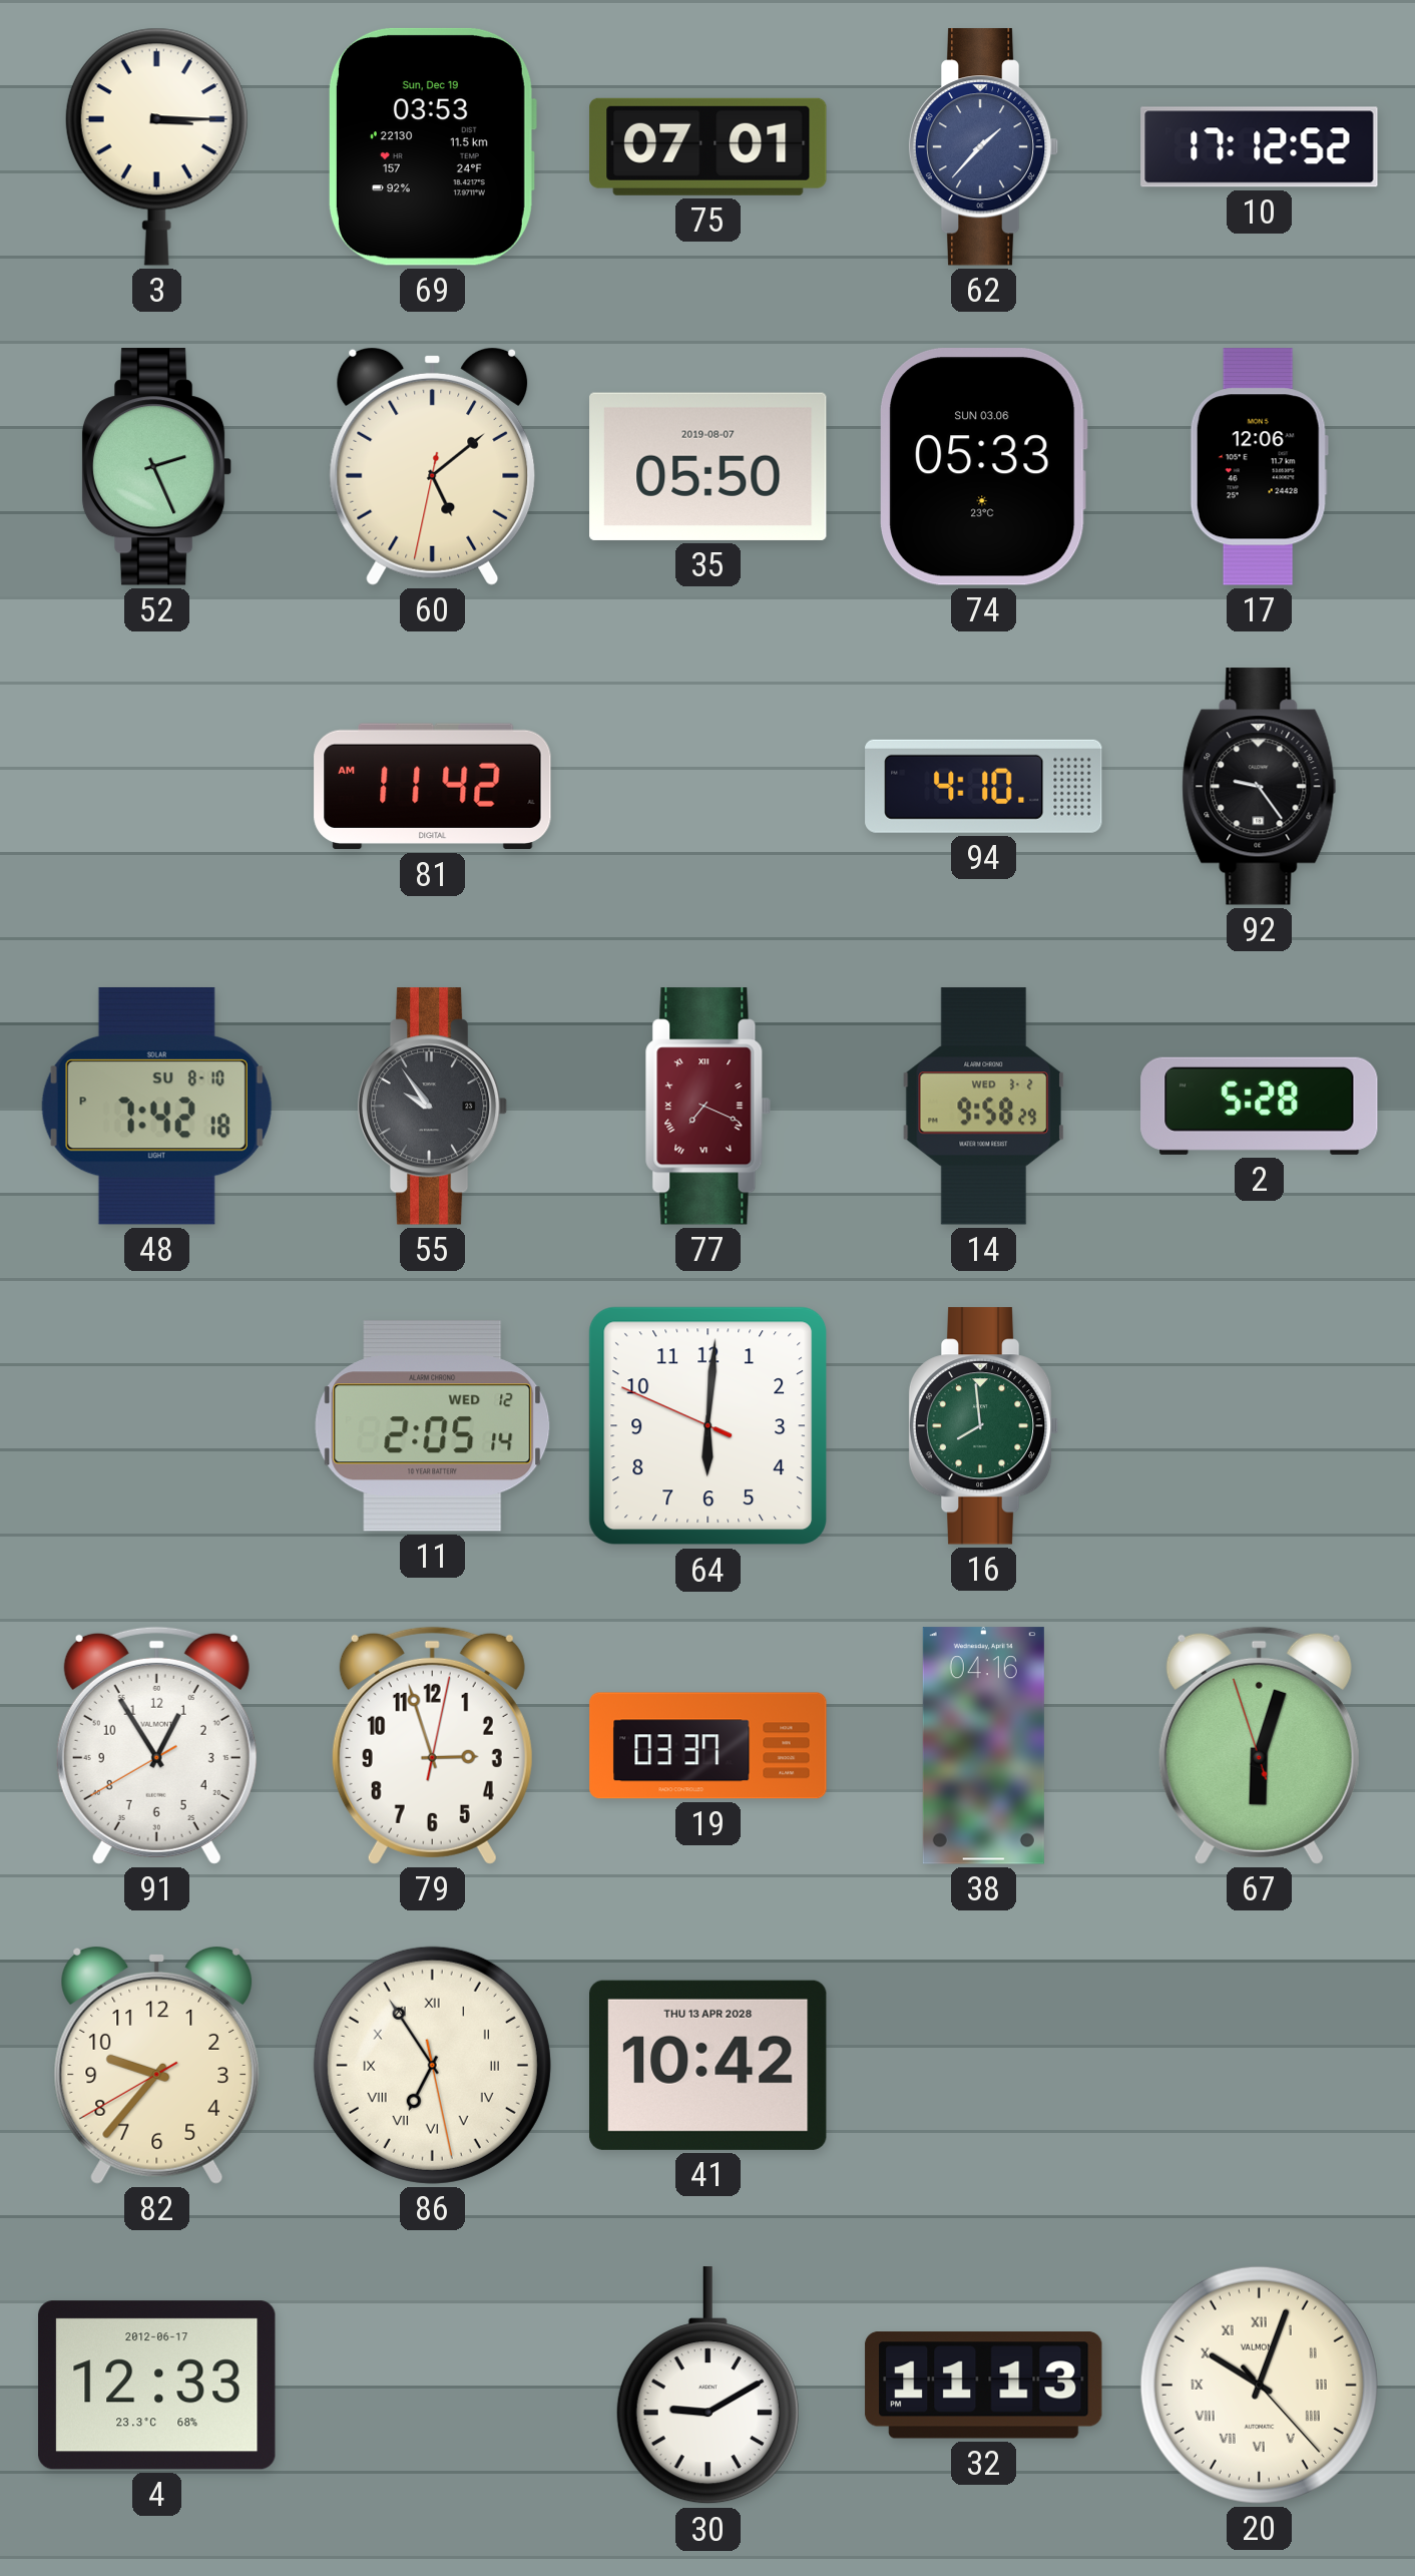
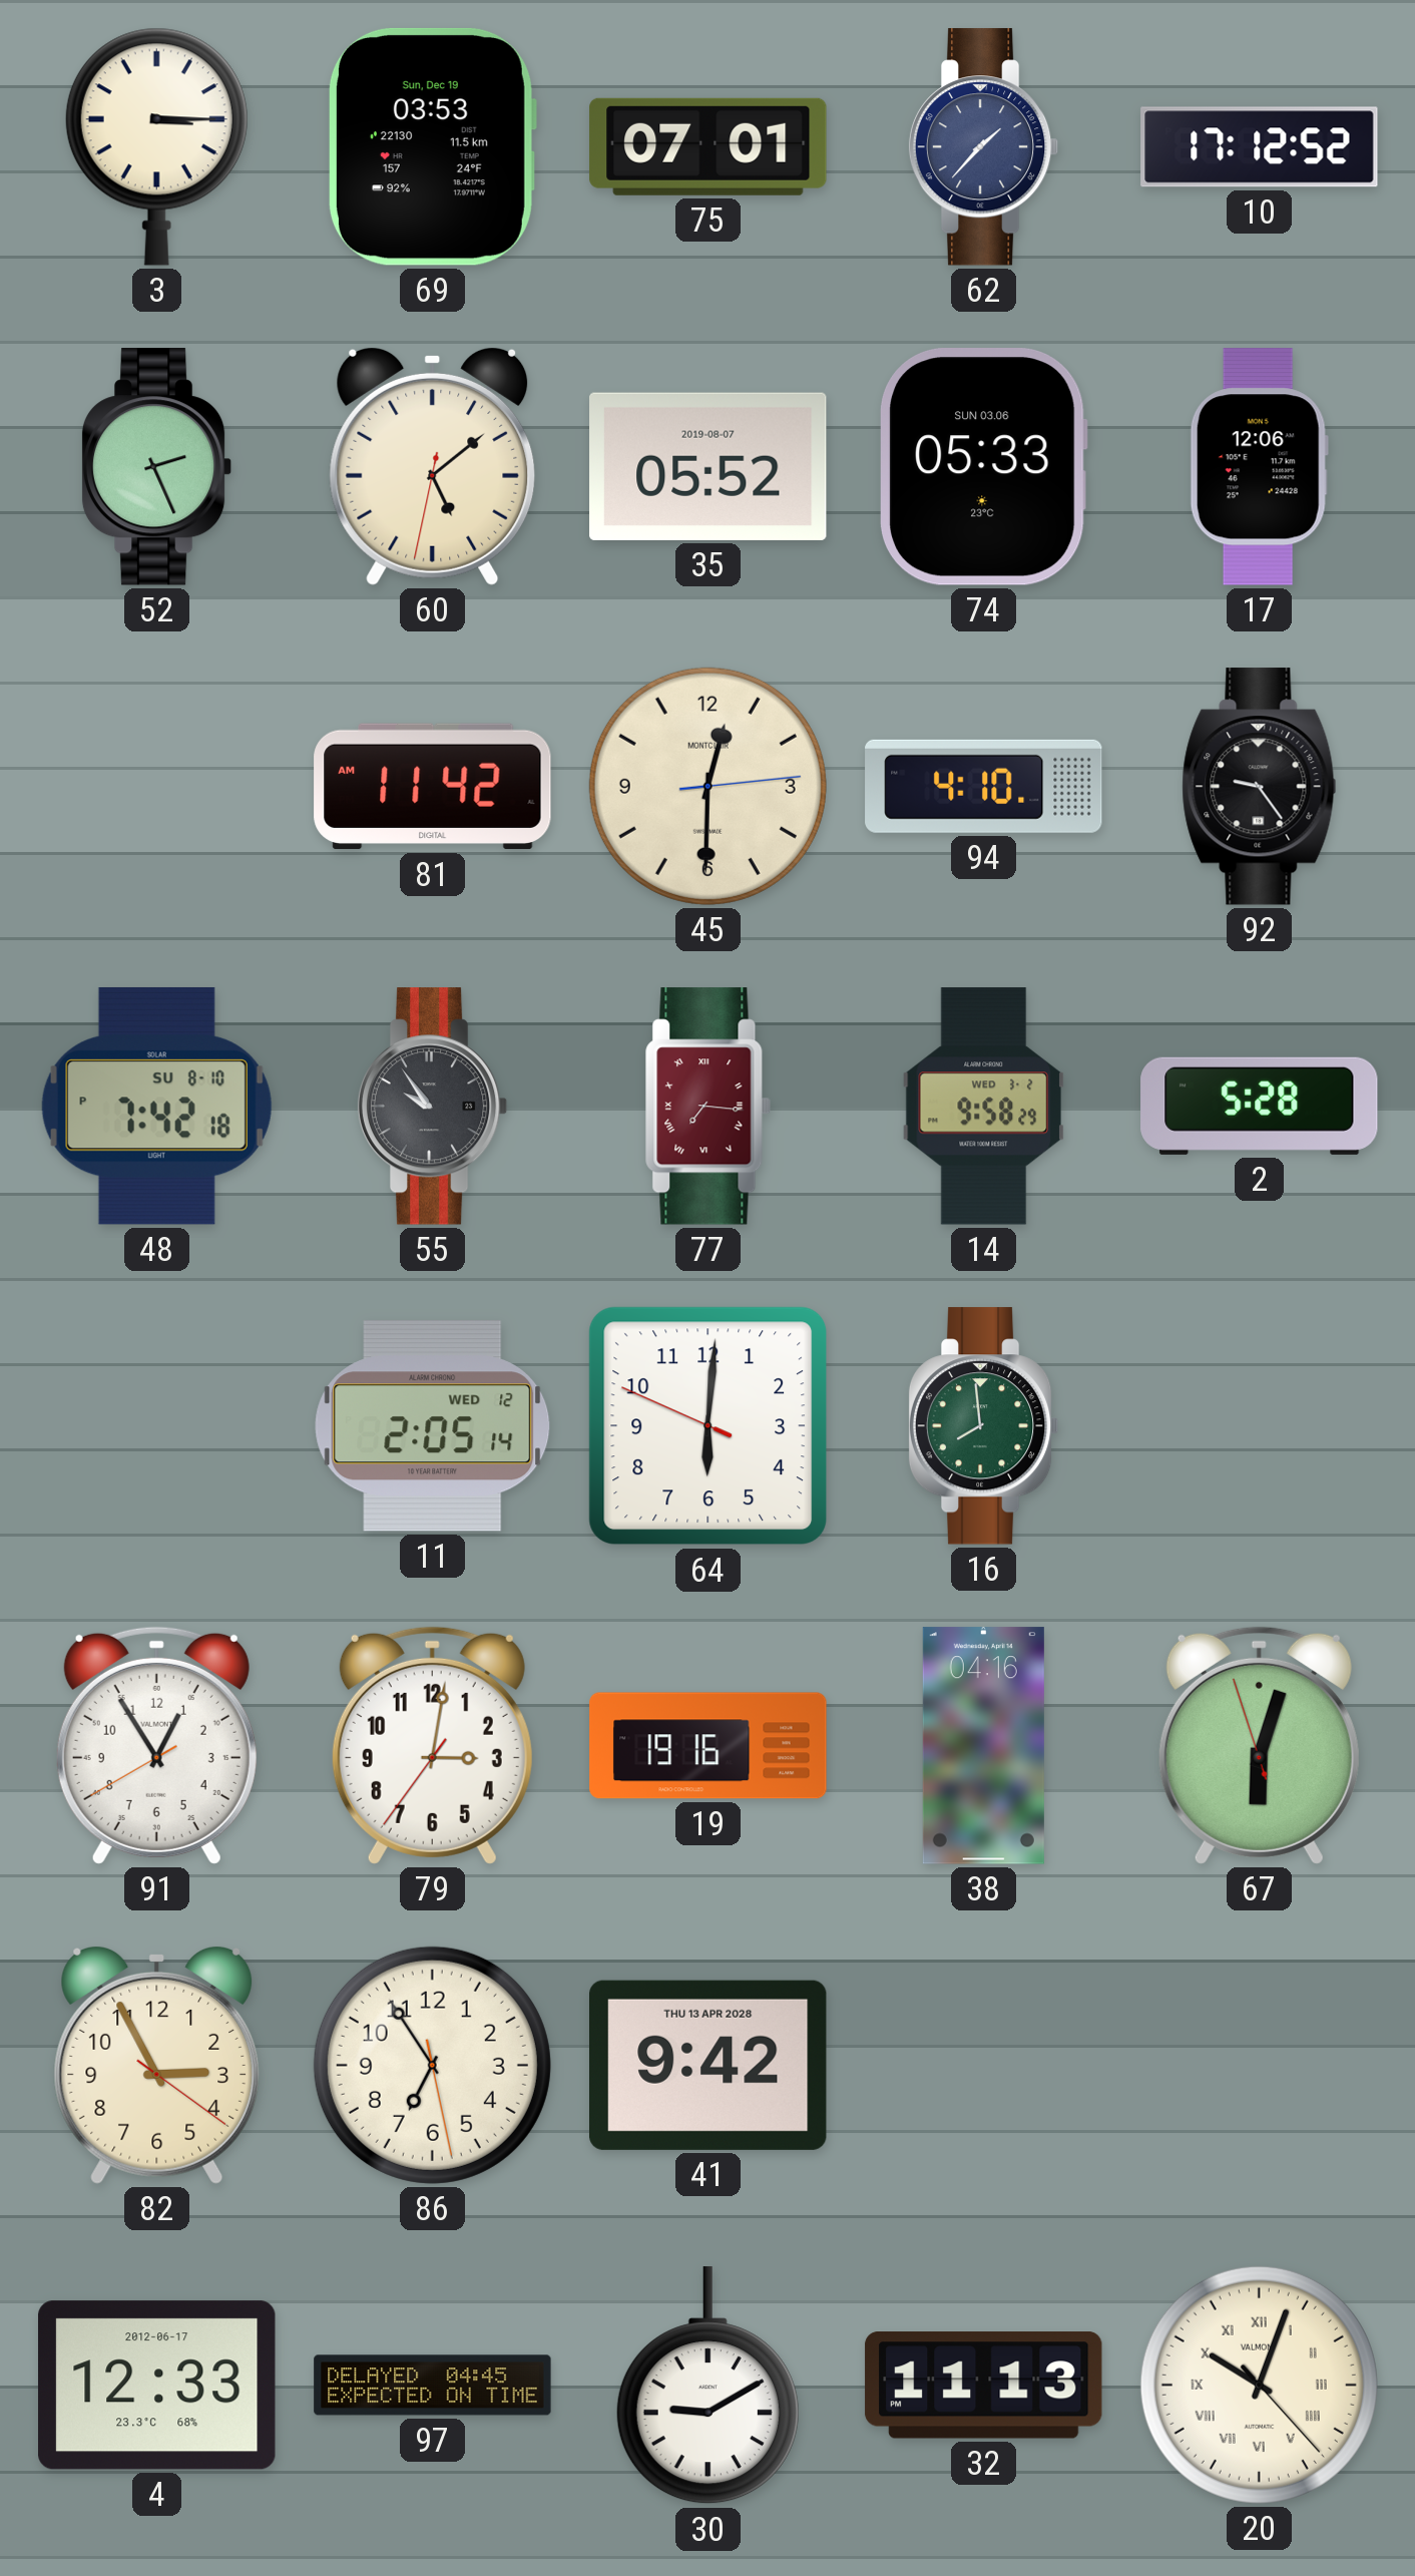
35: 05:50 -> 05:52 (709, 466)
45: none -> 12:30 (707, 786)
77: 7:19 -> 7:16 (707, 1107)
79: 2:57 -> 3:01 (432, 1745)
19: 03:37 -> 19:16 (709, 1746)
82: 9:36 -> 2:55 (157, 2065)
86 numerals: Roman -> Arabic (432, 2065)
41: 10:42 -> 9:42 (709, 2065)
97: none -> 04:45 (433, 2386)
